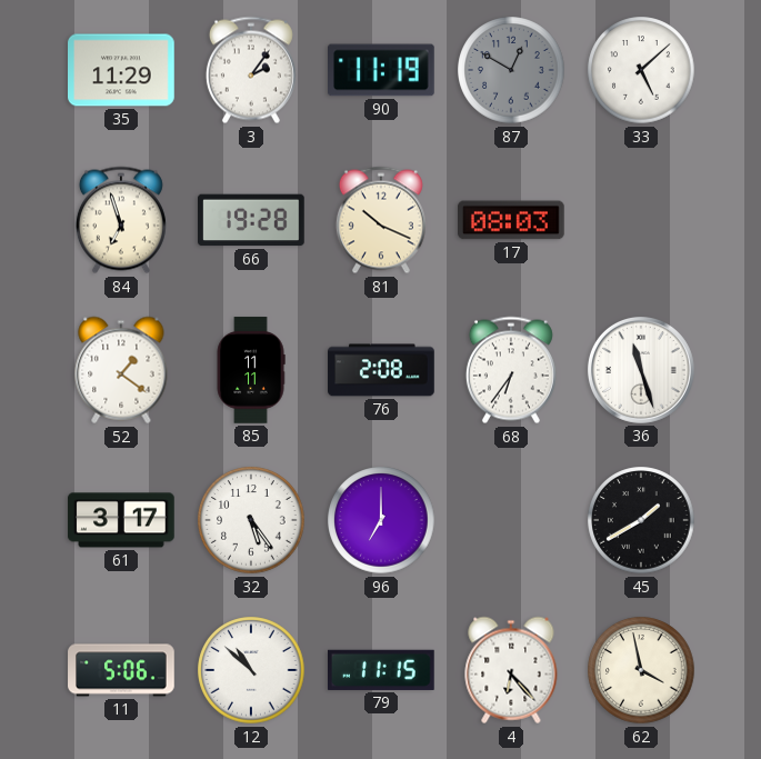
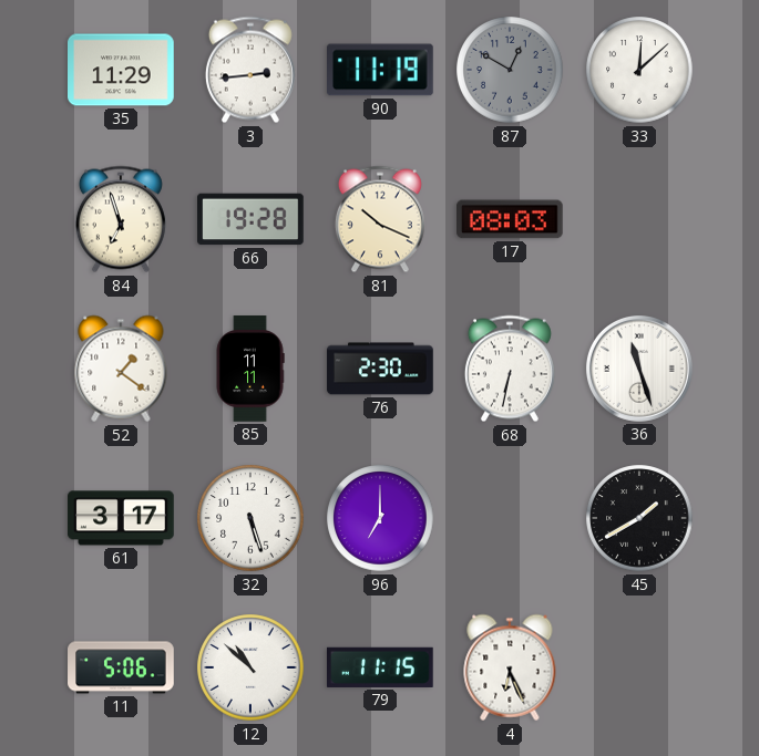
3: 2:06 -> 2:44 (250, 70)
33: 5:08 -> 12:08 (639, 70)
76: 2:08 -> 2:30 (380, 369)
68: 6:36 -> 6:32 (510, 369)
32: 5:24 -> 5:27 (250, 518)
4: 6:23 -> 6:26 (510, 667)
62: 3:58 -> none (641, 670)
